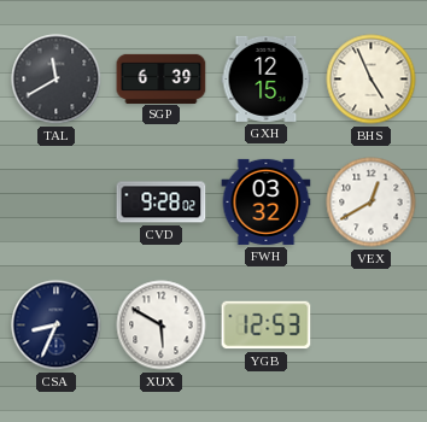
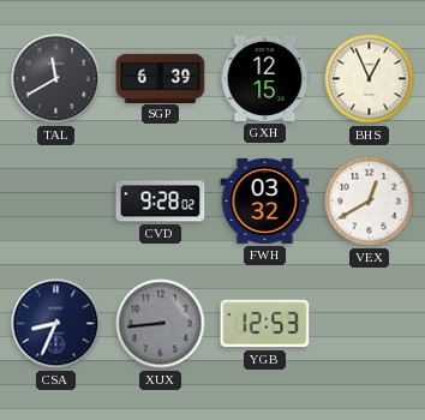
BHS: 4:56 -> 12:56 (370, 79)
XUX: 5:50 -> 8:44 (161, 324)
XUX dial: white -> grey (161, 324)
